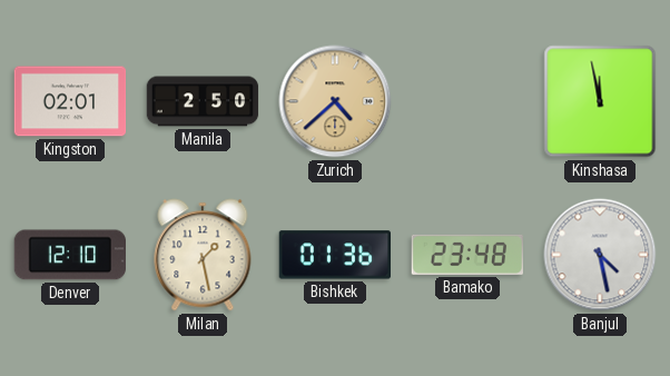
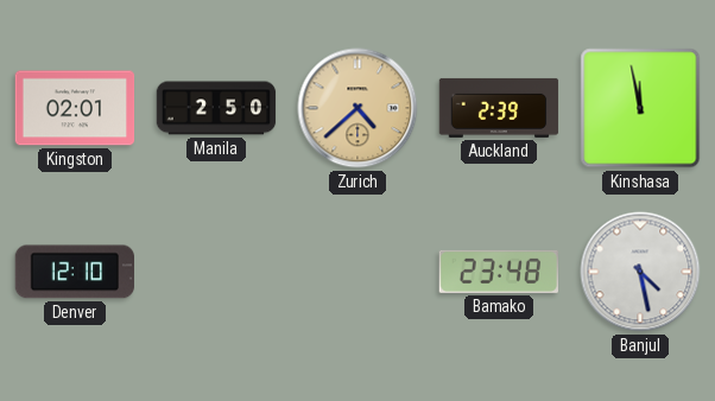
Auckland: none -> 2:39 (499, 108)
Milan: 1:28 -> none (203, 255)
Bishkek: 01:36 -> none (334, 255)
